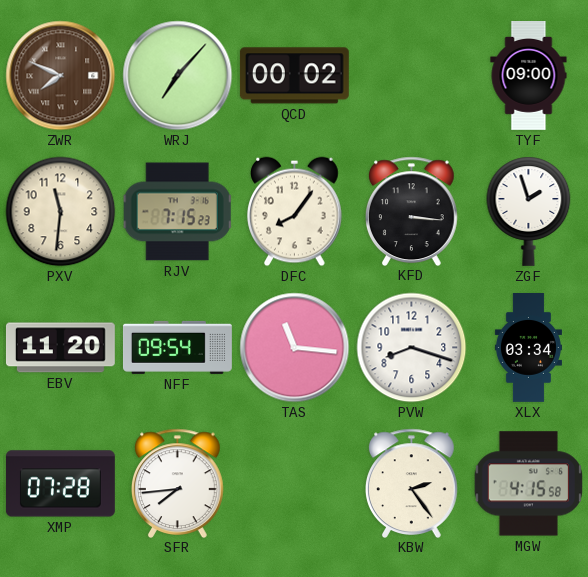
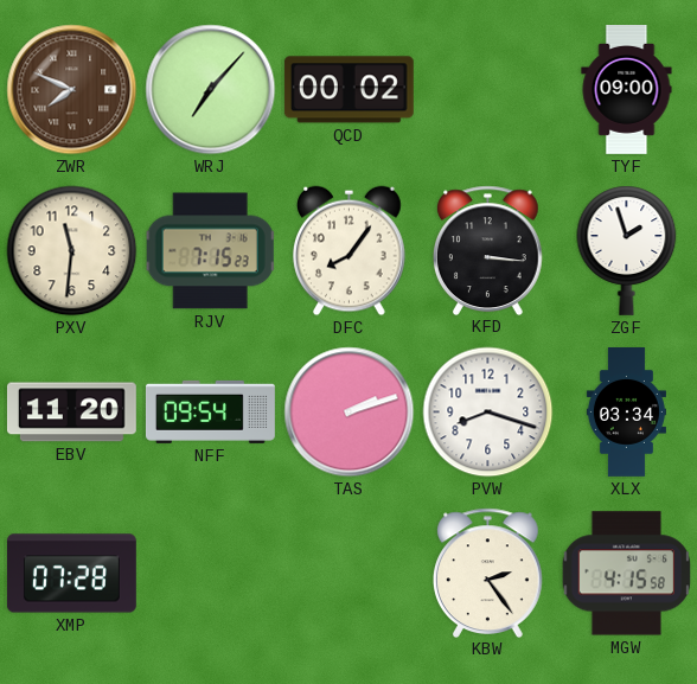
TAS: 11:16 -> 2:12 (350, 413)
SFR: 7:44 -> none (178, 483)
